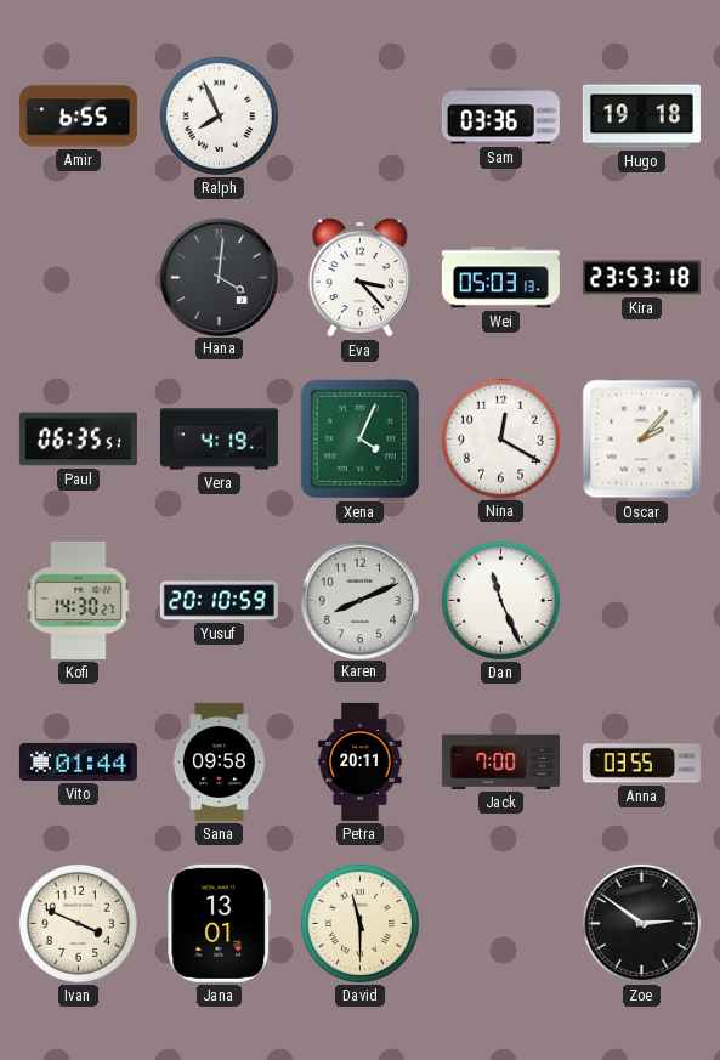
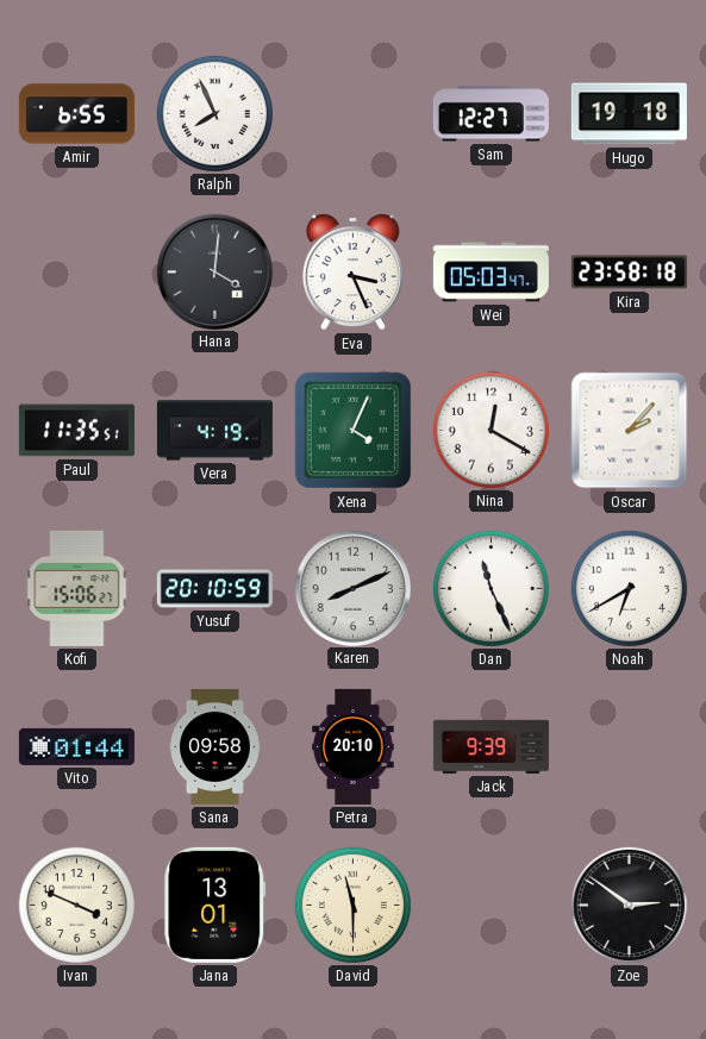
Sam: 03:36 -> 12:27 (491, 114)
Eva: 3:23 -> 3:26 (352, 273)
Wei: 05:03:13 -> 05:03:47 (491, 273)
Kira: 23:53 -> 23:58 (629, 273)
Paul: 06:35 -> 11:35 (76, 431)
Kofi: 14:30 -> 15:06 (77, 588)
Noah: none -> 6:40 (629, 588)
Petra: 20:11 -> 20:10 (354, 746)
Jack: 7:00 -> 9:39 (491, 746)
Anna: 03:55 -> none (641, 763)
